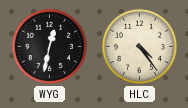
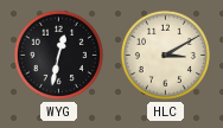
HLC: 4:24 -> 3:10 (165, 55)
